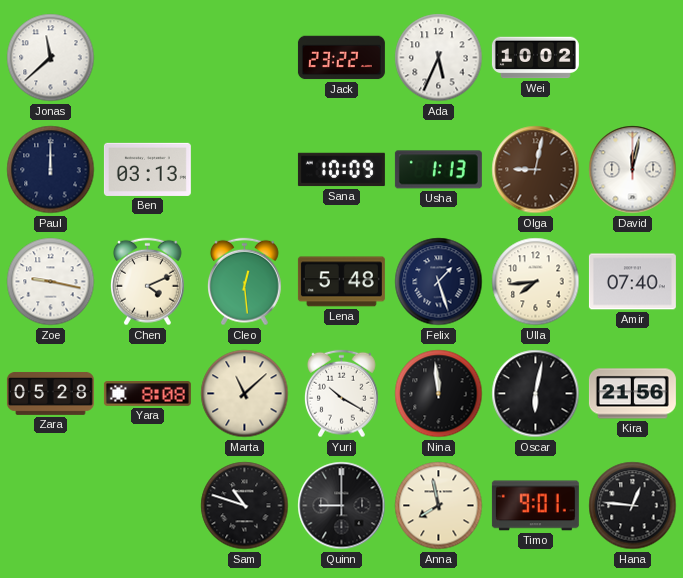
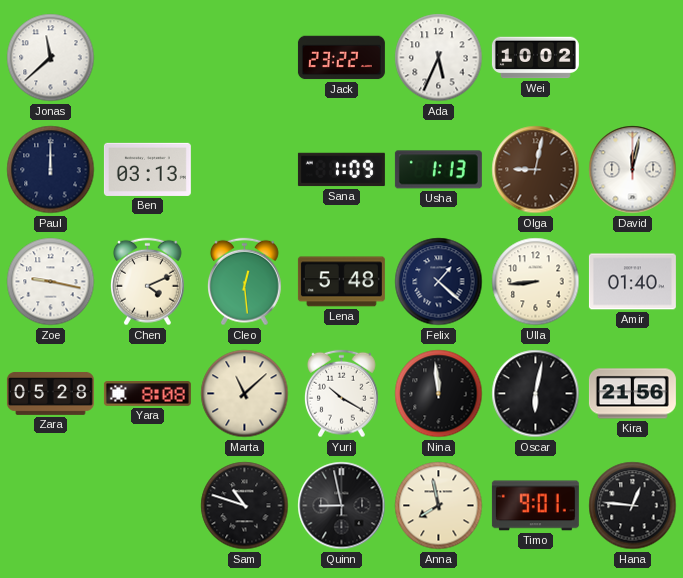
Sana: 10:09 -> 1:09 (341, 170)
Felix: 1:27 -> 1:22 (439, 282)
Ulla: 7:44 -> 8:44 (536, 282)
Amir: 07:40 -> 01:40 (632, 282)
Quinn: 9:00 -> 8:58 (342, 506)
